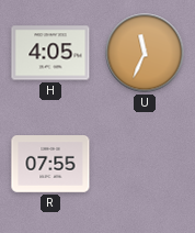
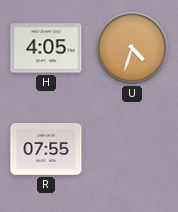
U: 11:34 -> 4:33 (132, 48)
